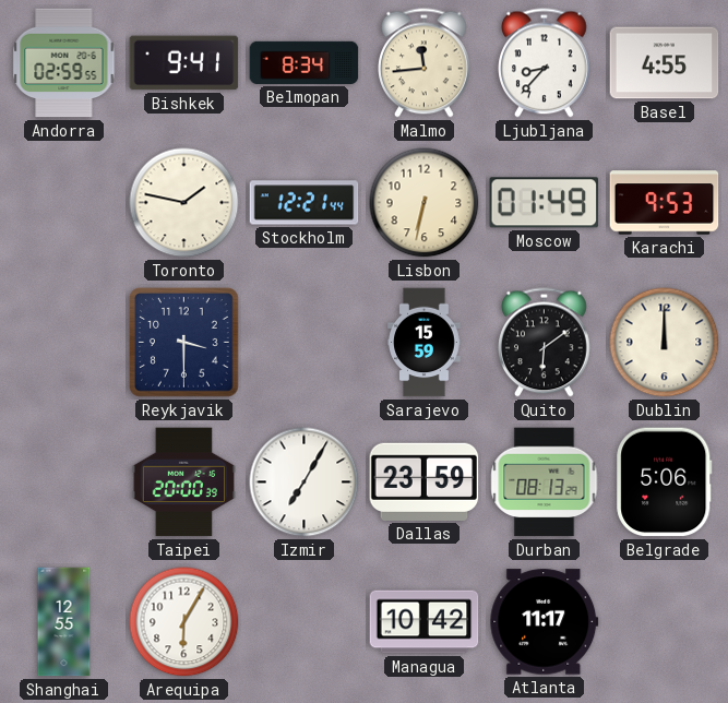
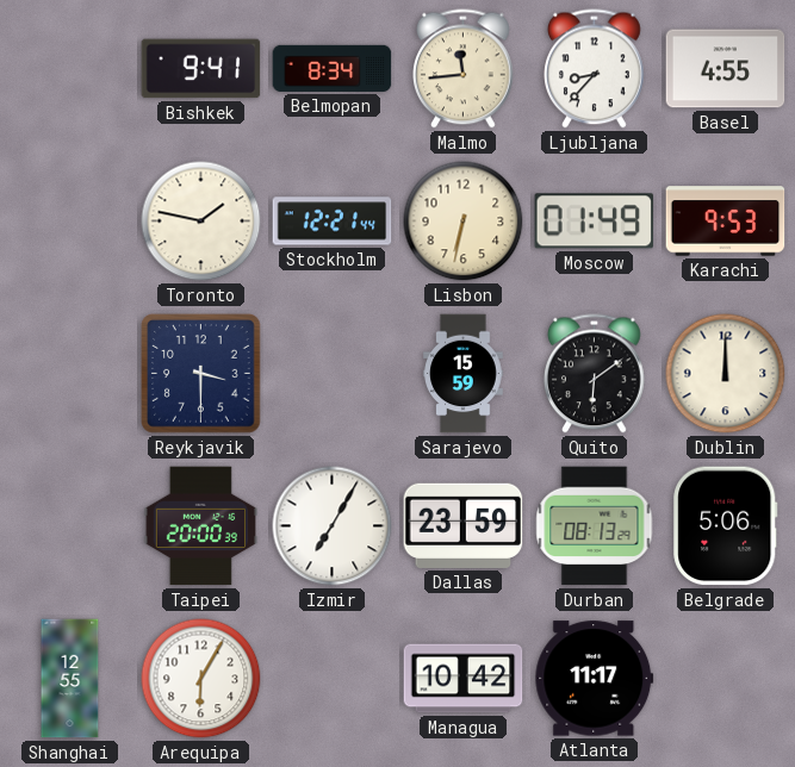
Andorra: 02:59 -> none (64, 63)
